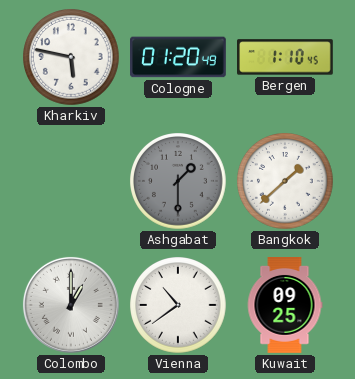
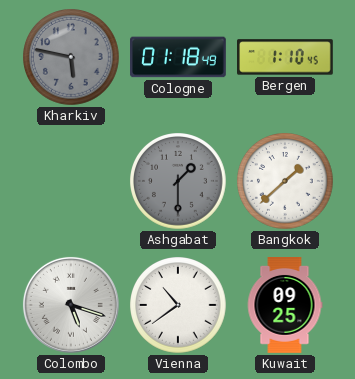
Kharkiv dial: white -> grey (72, 58)
Cologne: 01:20 -> 01:18 (179, 57)
Colombo: 1:00 -> 5:18 (71, 305)
